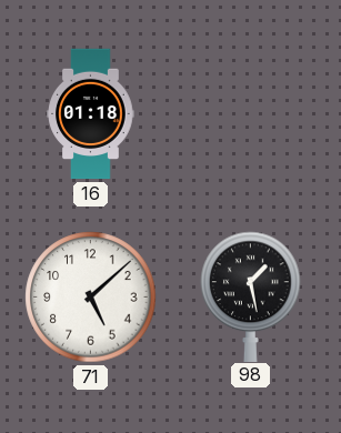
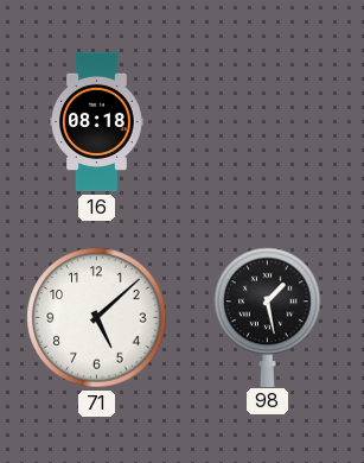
16: 01:18 -> 08:18 (97, 122)
